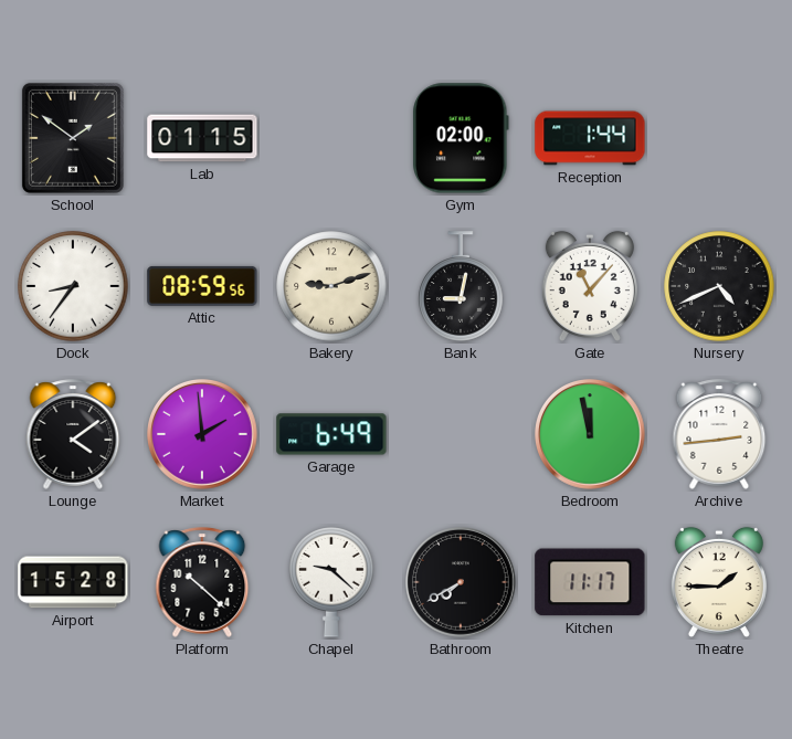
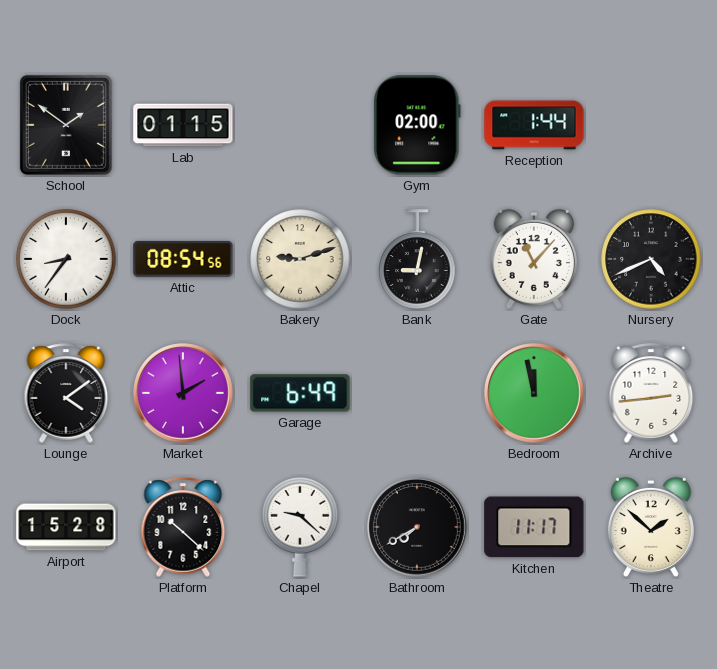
Attic: 08:59 -> 08:54 (183, 259)
Theatre: 1:45 -> 1:52 (651, 527)
